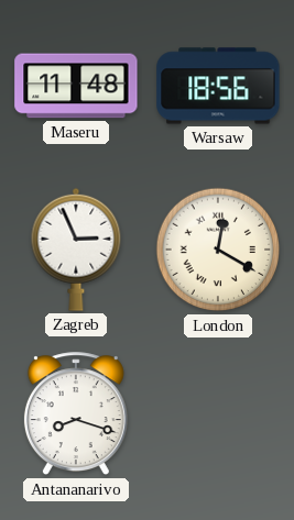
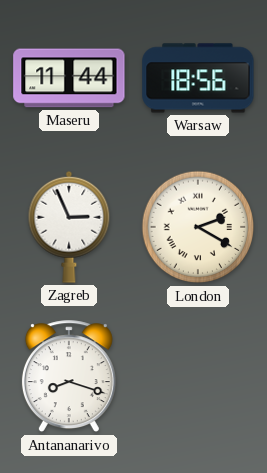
Maseru: 11:48 -> 11:44 (69, 78)
London: 12:20 -> 2:20 (198, 227)
